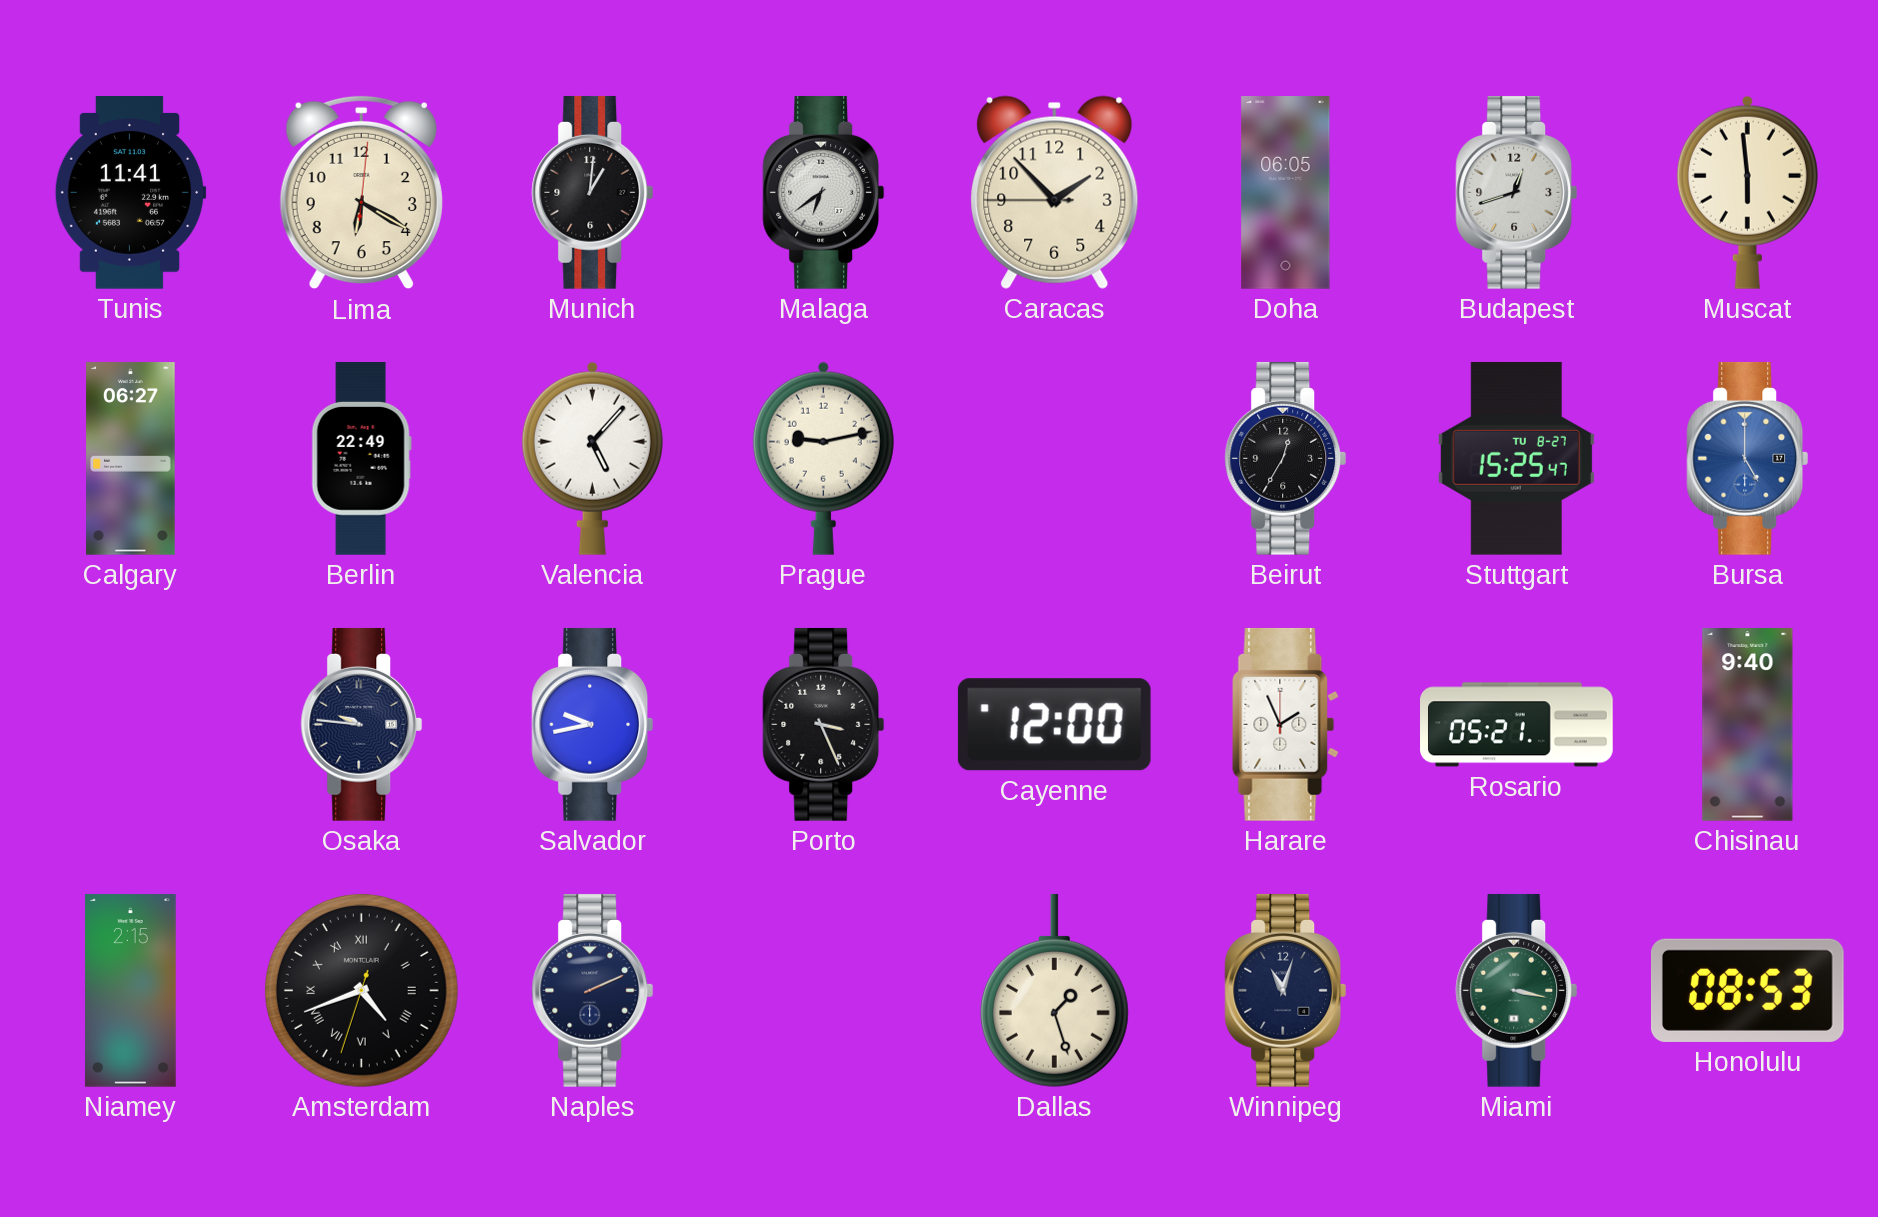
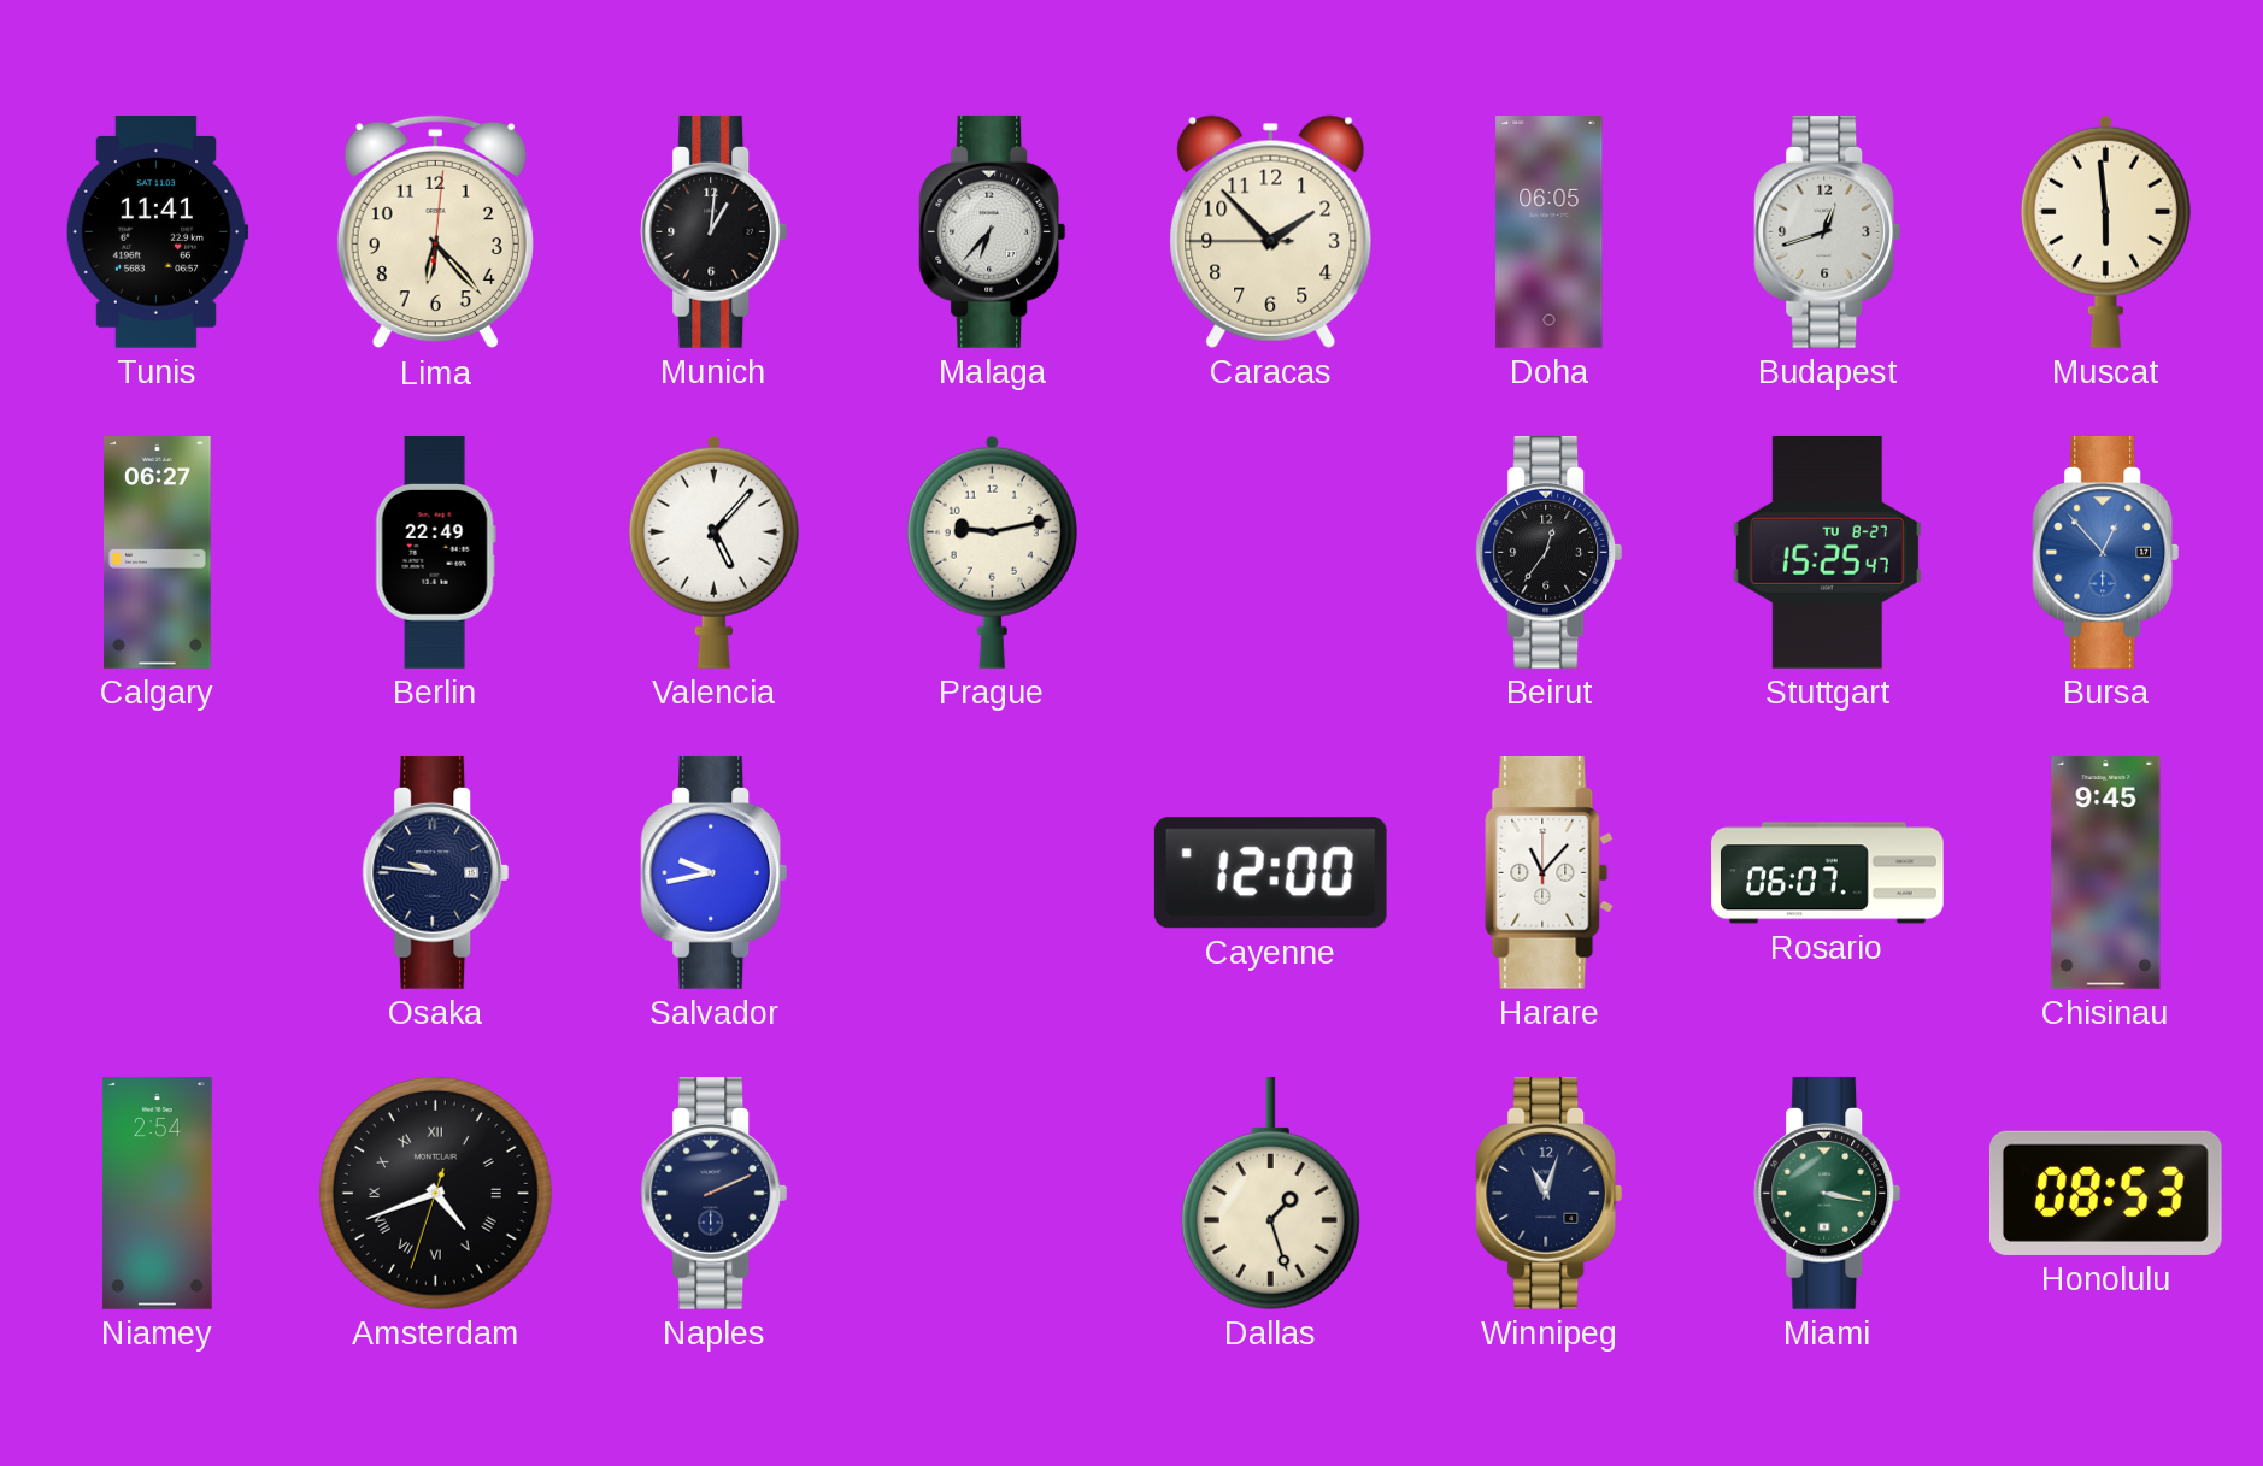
Lima: 6:20 -> 6:23 (435, 232)
Malaga: 6:39 -> 6:37 (993, 231)
Beirut: 12:35 -> 12:36 (1550, 552)
Bursa: 5:00 -> 12:53 (2106, 552)
Porto: 3:26 -> none (824, 724)
Harare: 1:56 -> 11:07 (1550, 872)
Rosario: 05:21 -> 06:07 (1828, 873)
Chisinau: 9:40 -> 9:45 (2106, 873)
Niamey: 2:15 -> 2:54 (158, 1194)
